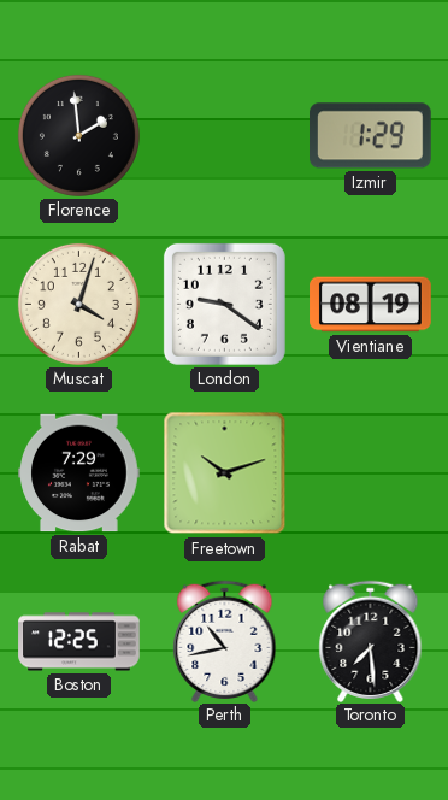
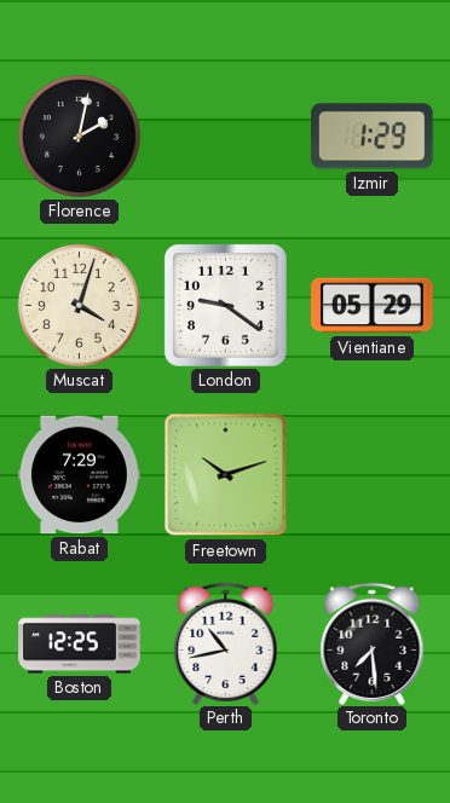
Florence: 1:59 -> 2:02 (79, 135)
Vientiane: 08:19 -> 05:29 (373, 306)
